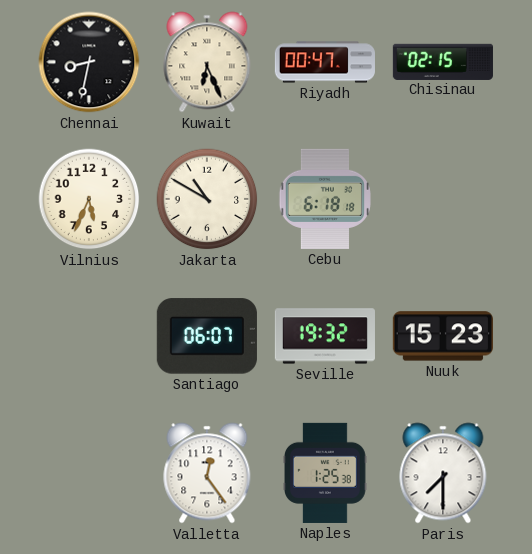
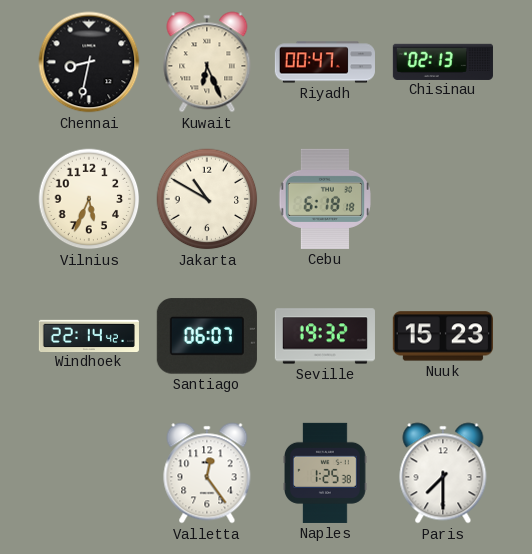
Chisinau: 02:15 -> 02:13 (443, 61)
Windhoek: none -> 22:14 (89, 335)
